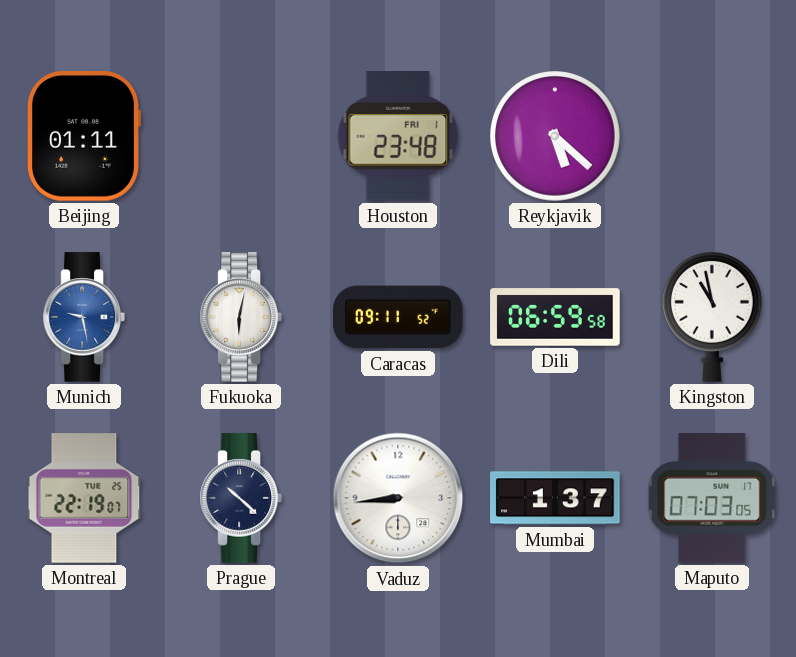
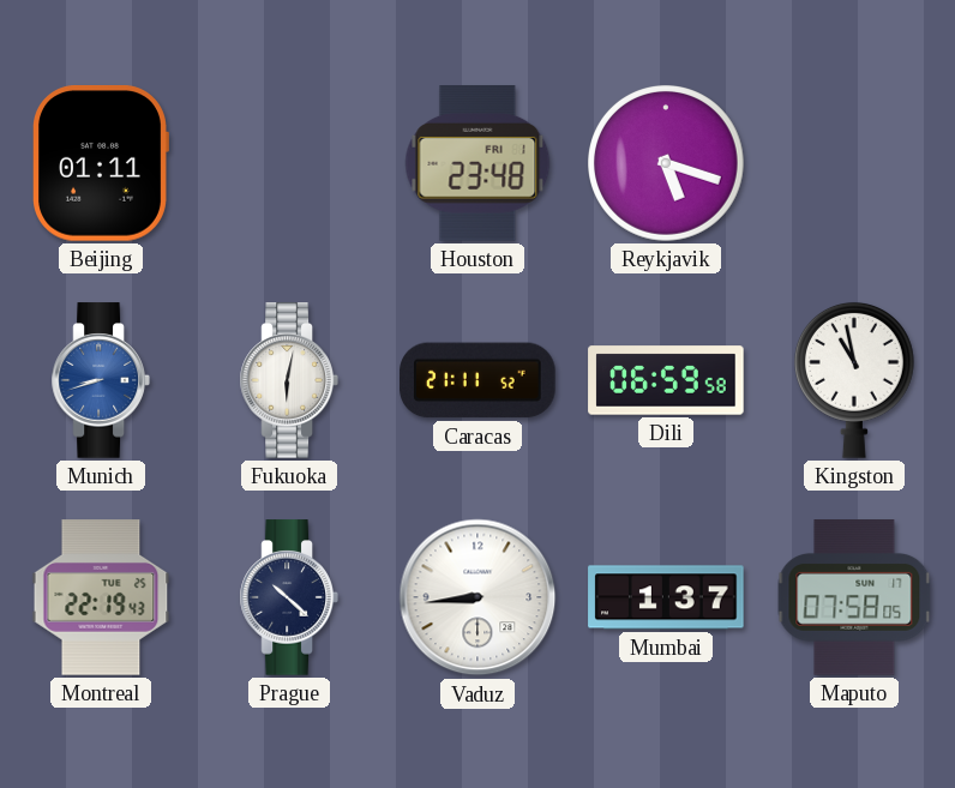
Reykjavik: 5:22 -> 5:18 (667, 164)
Munich: 9:28 -> 8:42 (101, 380)
Caracas: 09:11 -> 21:11 (477, 380)
Montreal: 22:19:07 -> 22:19:43 (101, 597)
Maputo: 07:03 -> 07:58 (854, 597)
